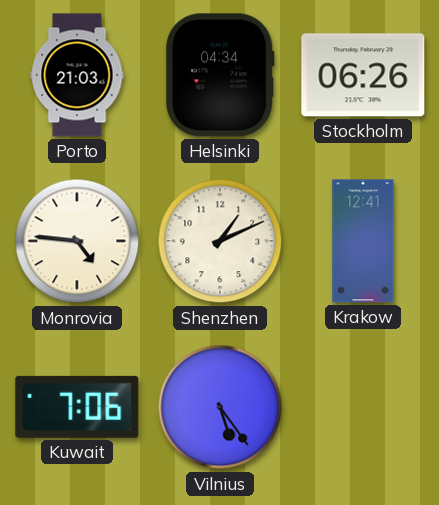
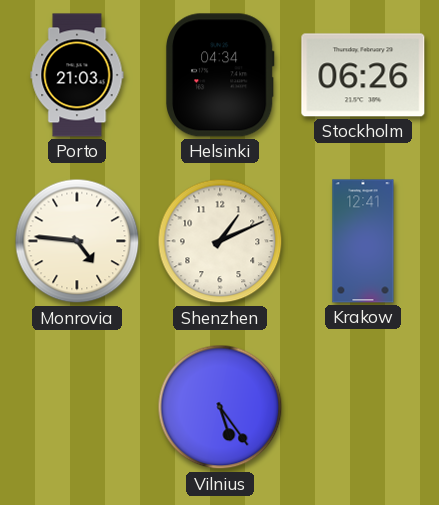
Kuwait: 7:06 -> none (77, 407)
